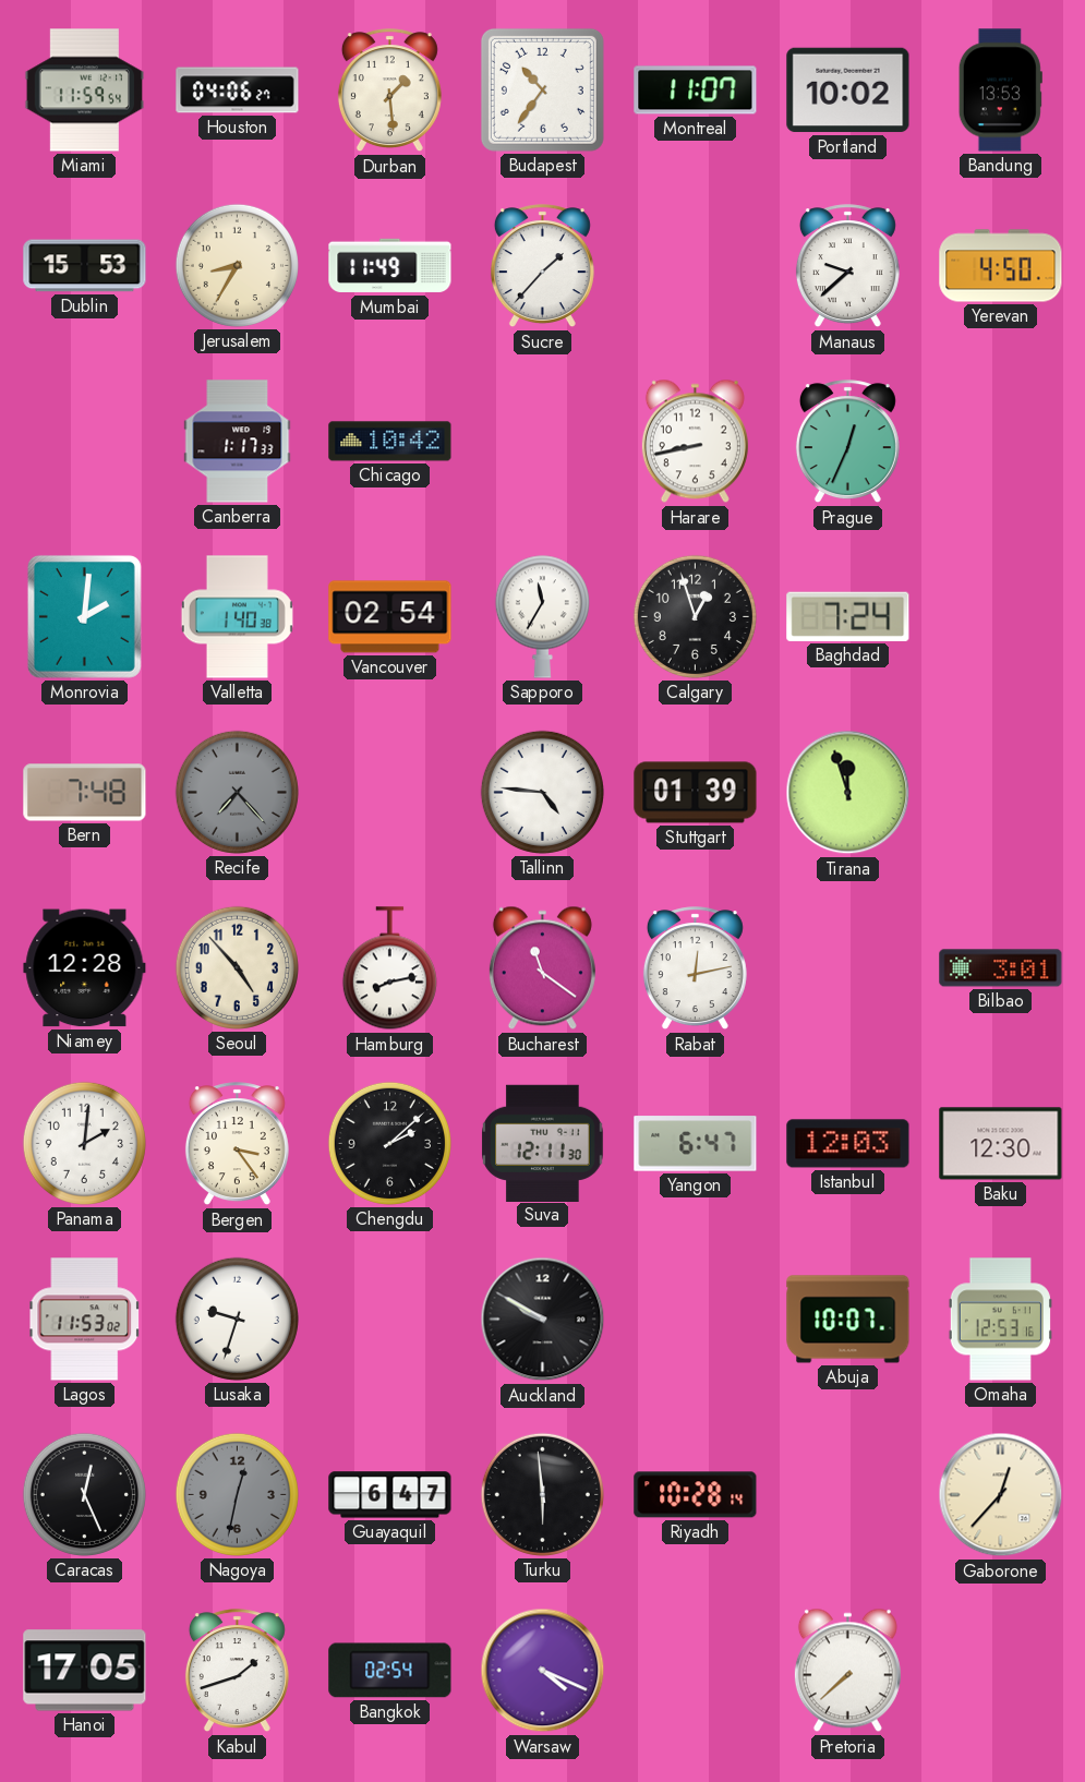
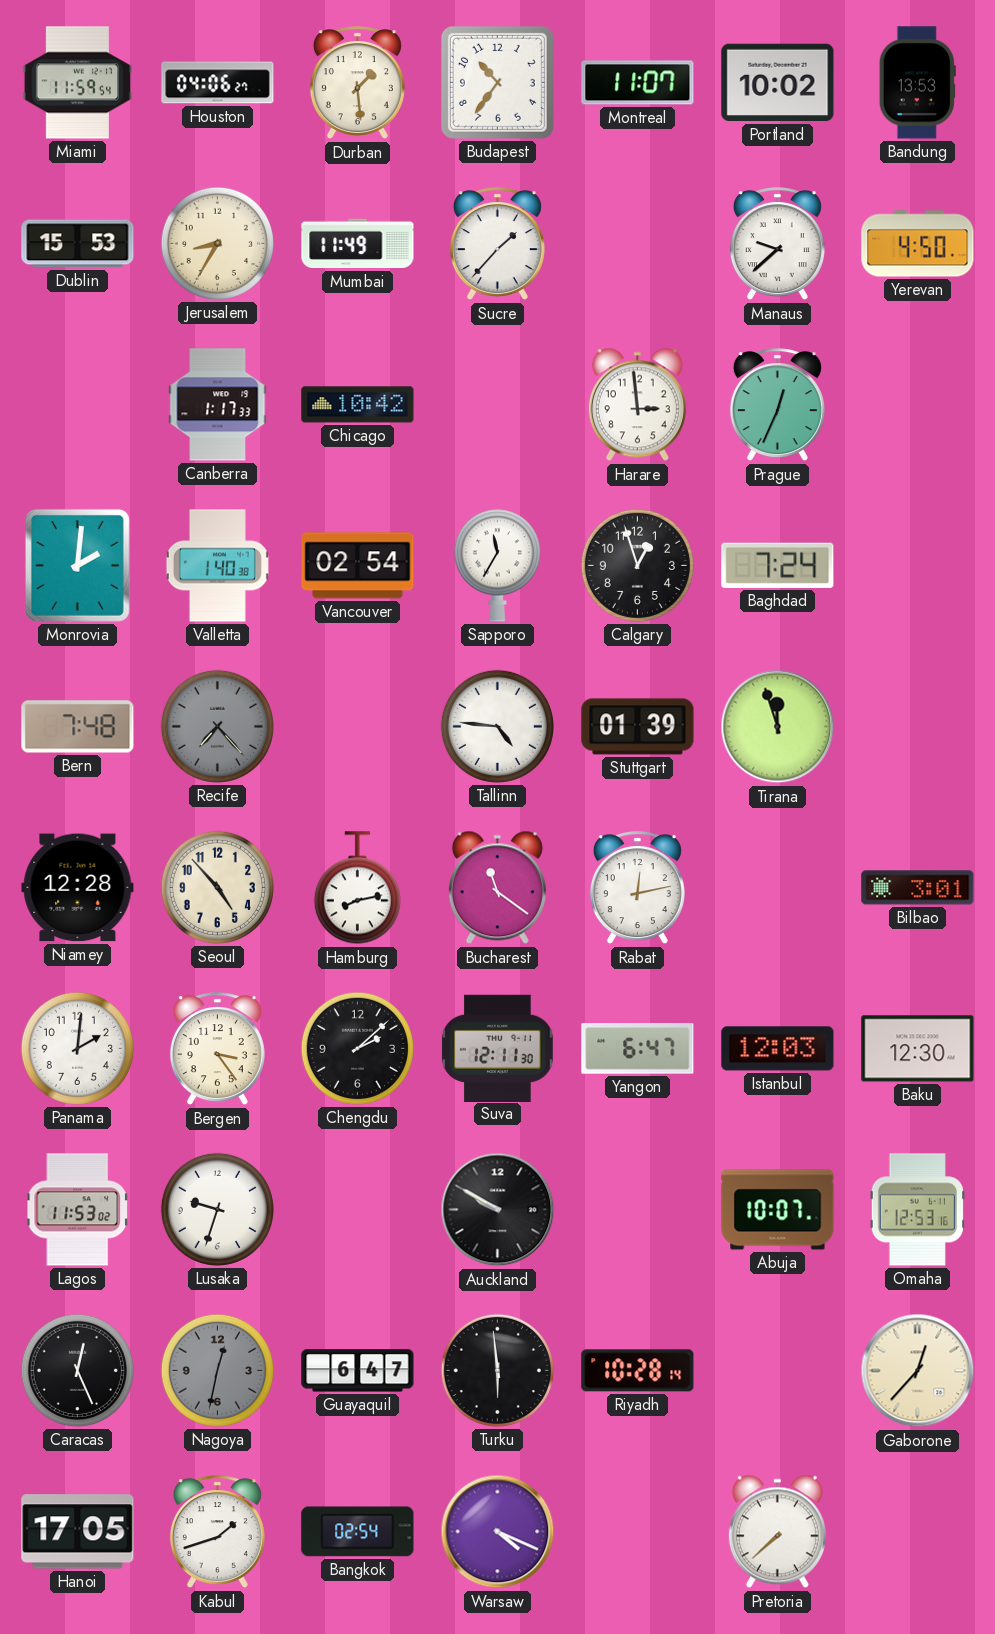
Harare: 8:43 -> 2:59 (637, 405)
